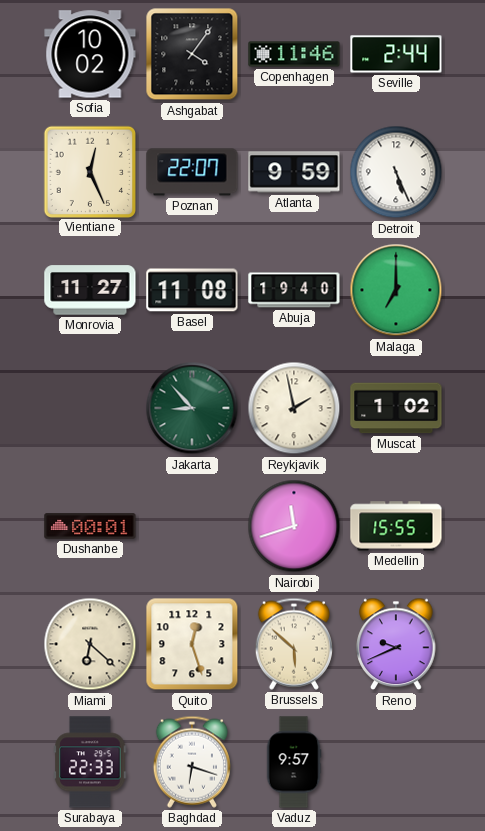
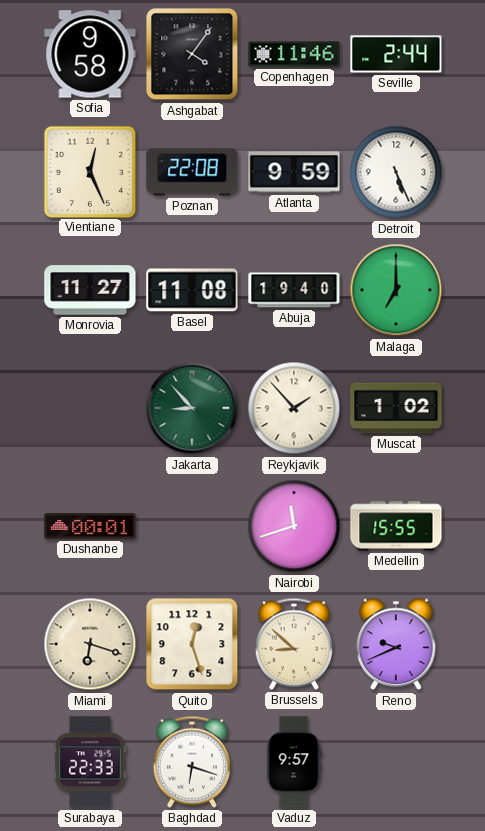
Sofia: 10:02 -> 9:58 (90, 54)
Poznan: 22:07 -> 22:08 (192, 172)
Reykjavik: 1:58 -> 1:53 (294, 408)
Miami: 6:22 -> 6:18 (90, 644)
Brussels: 5:52 -> 8:52 (294, 644)
